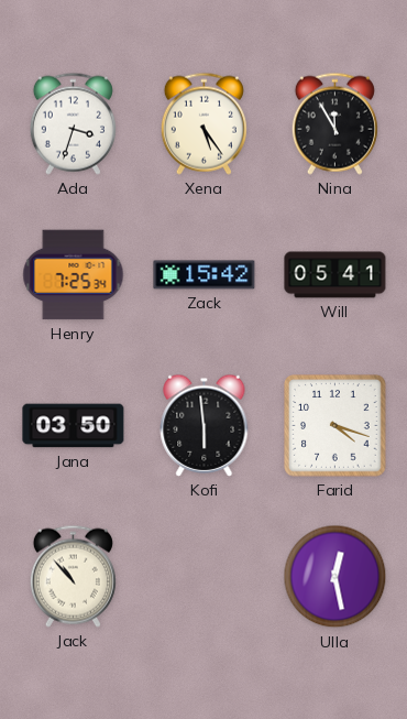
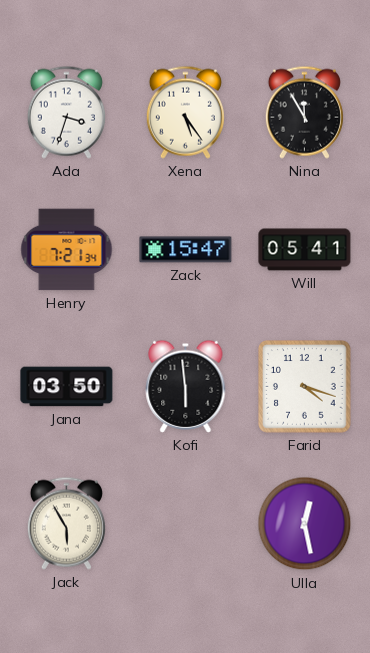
Henry: 7:25 -> 7:21 (67, 250)
Zack: 15:42 -> 15:47 (186, 250)
Jack: 10:53 -> 5:55 (66, 523)
